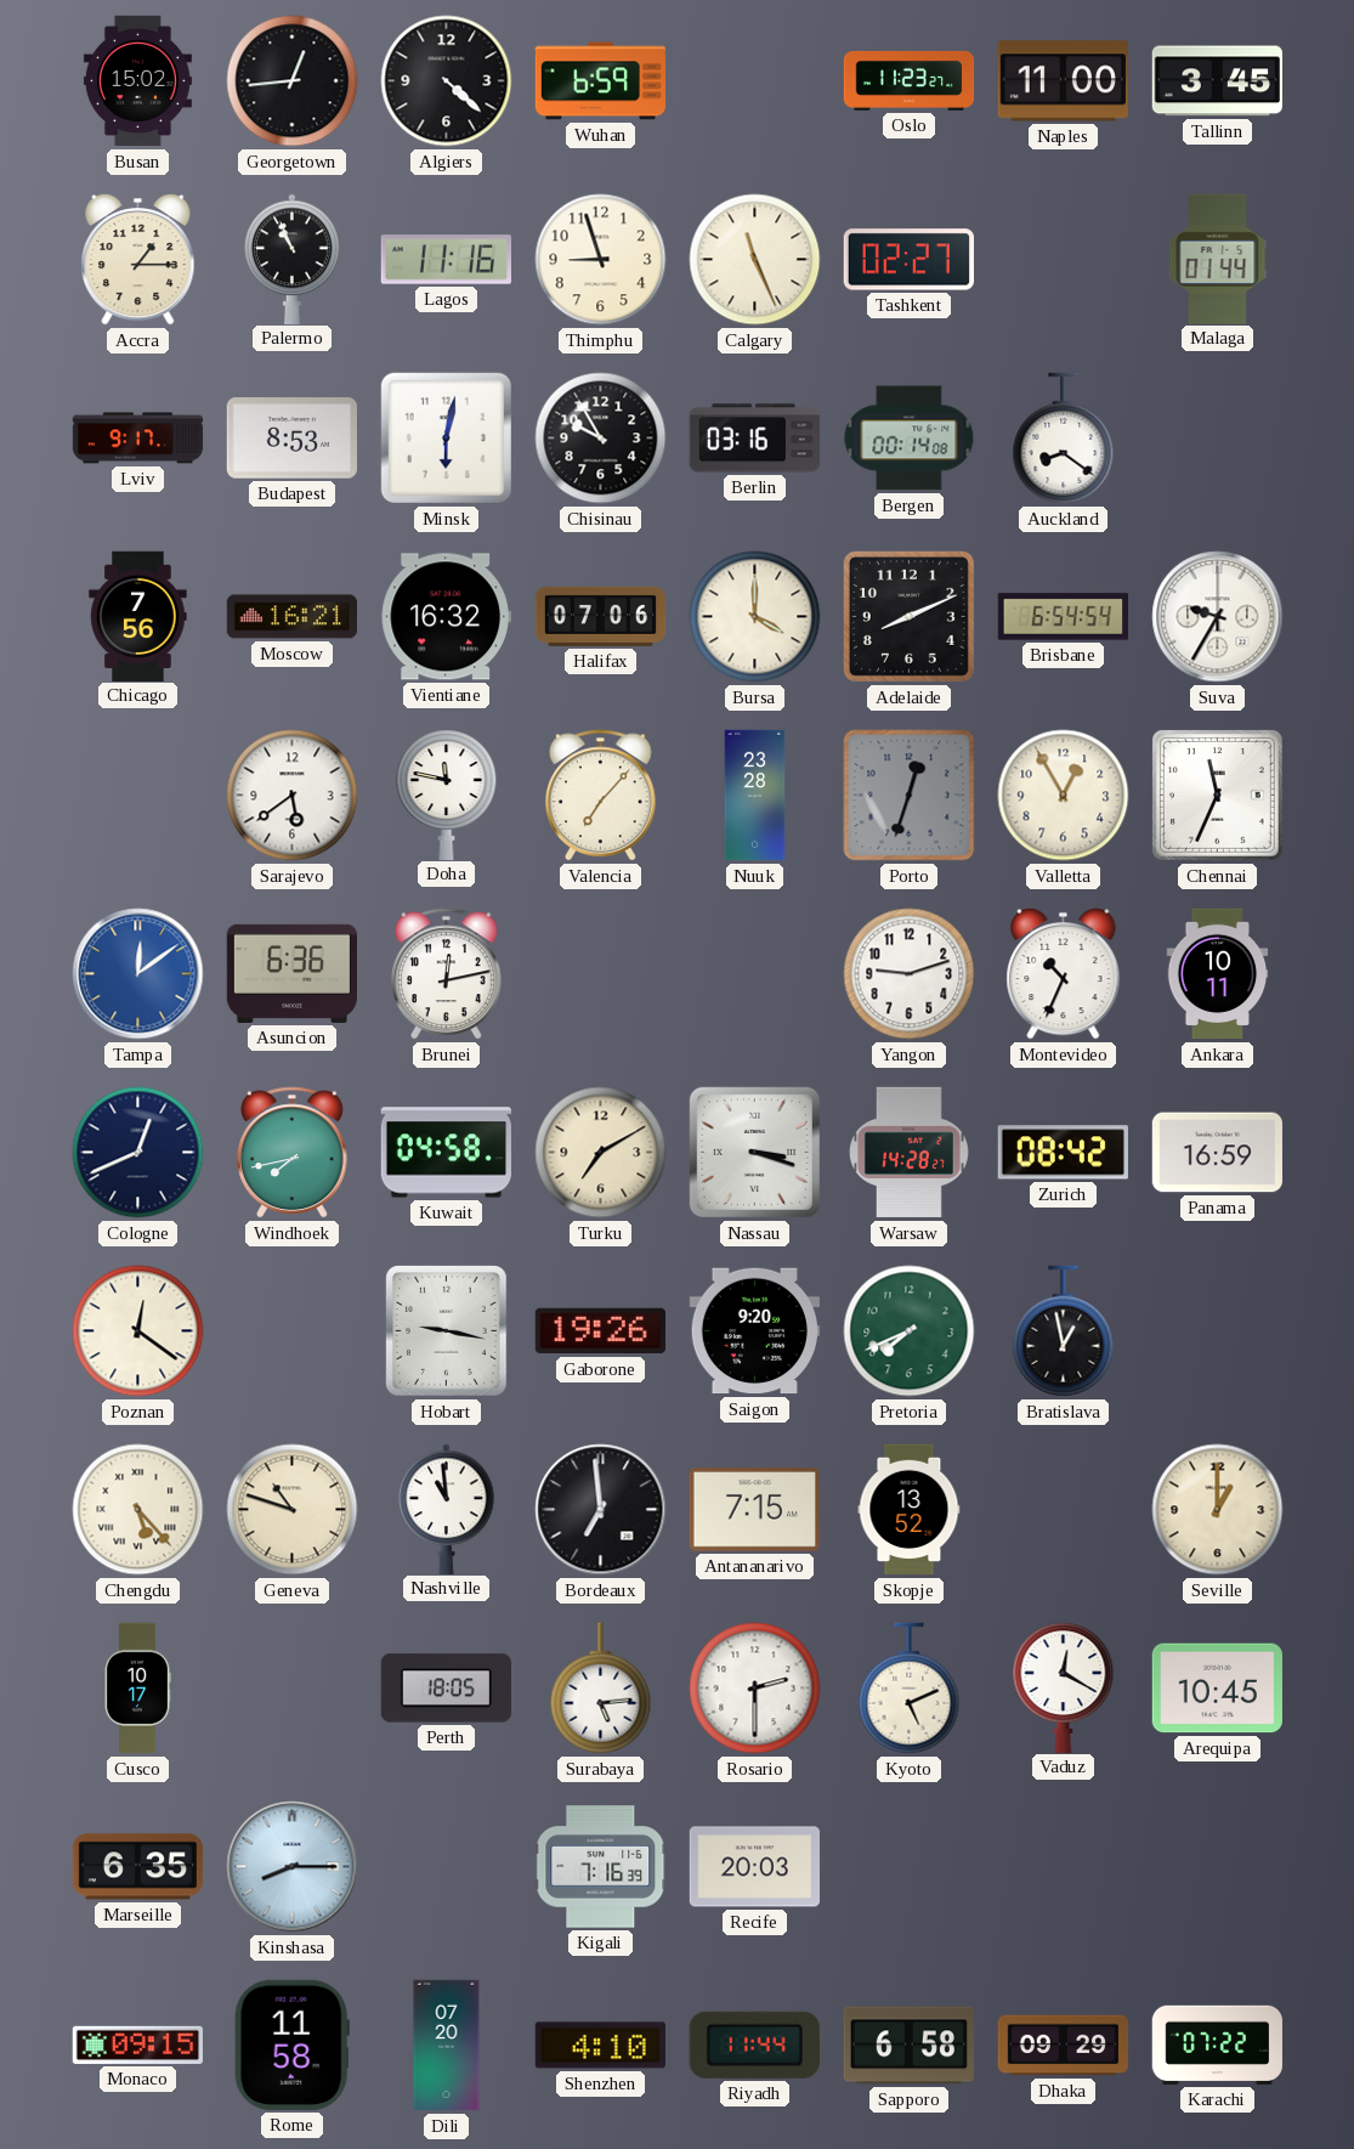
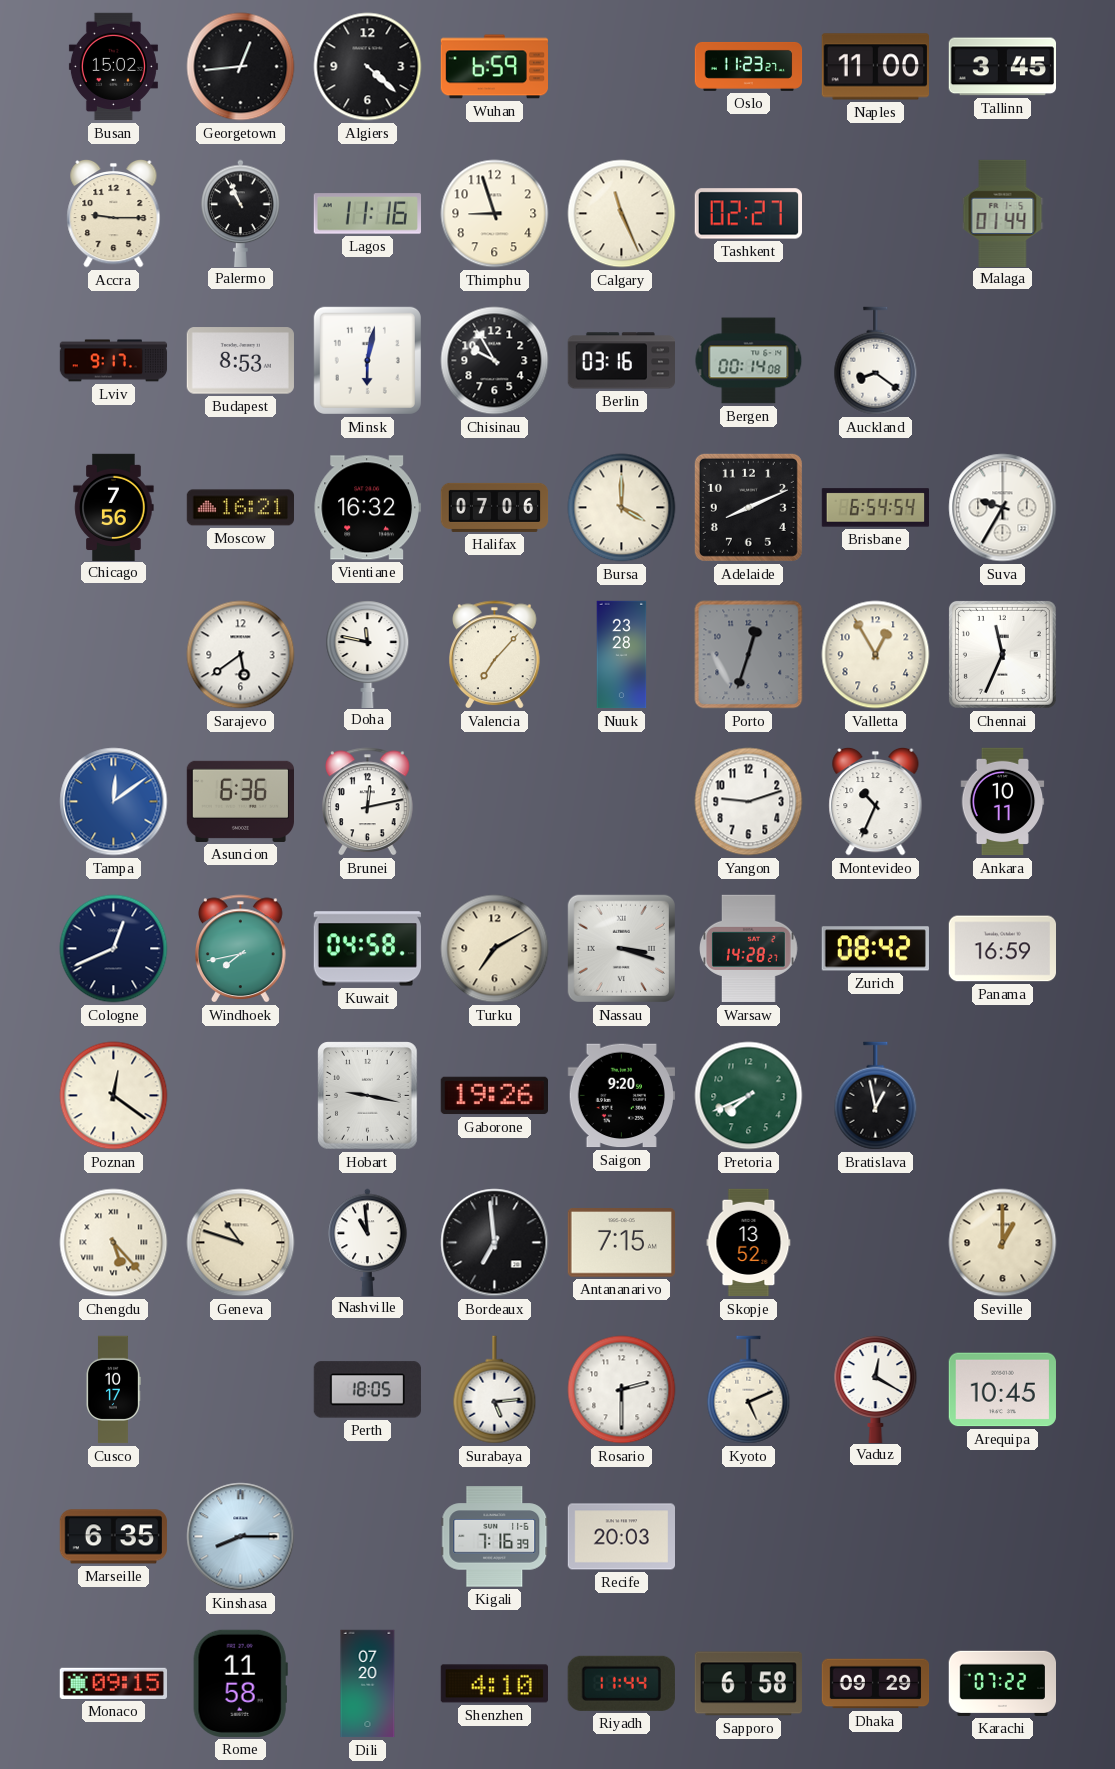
Accra: 1:15 -> 9:15 (114, 213)
